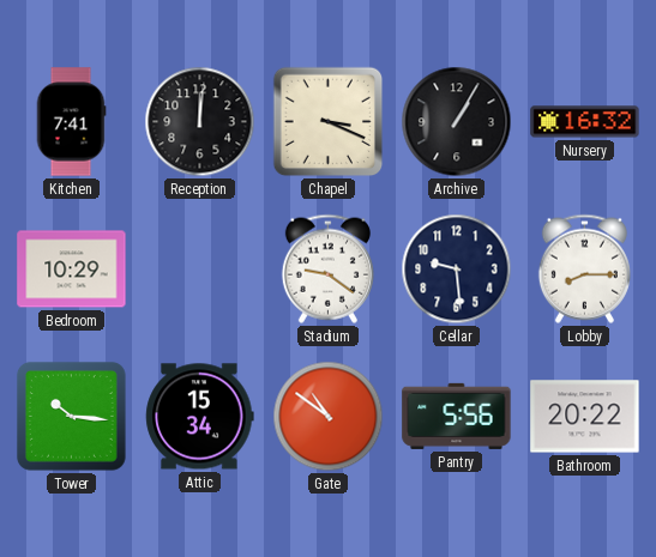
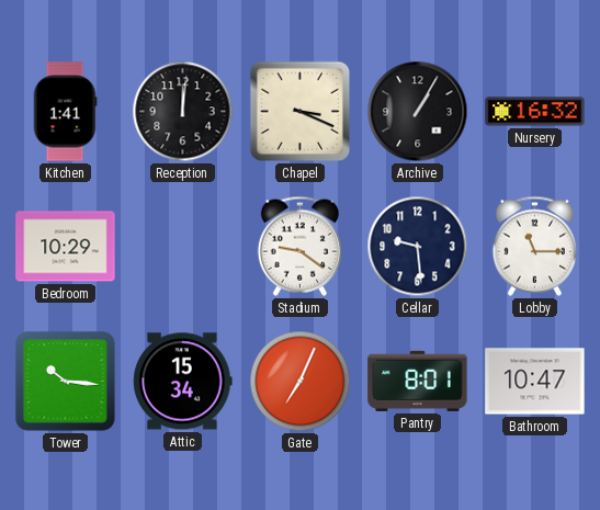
Kitchen: 7:41 -> 1:41 (65, 112)
Lobby: 8:15 -> 11:15 (534, 246)
Gate: 10:51 -> 7:04 (301, 382)
Pantry: 5:56 -> 8:01 (418, 381)
Bathroom: 20:22 -> 10:47 (535, 382)
